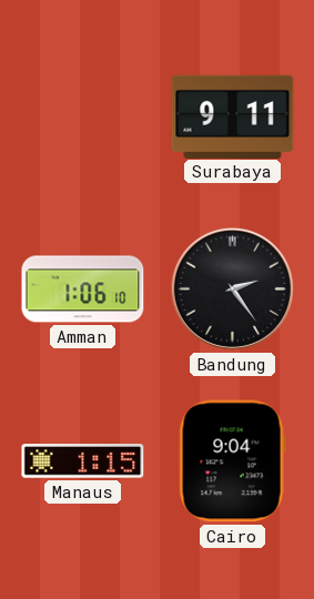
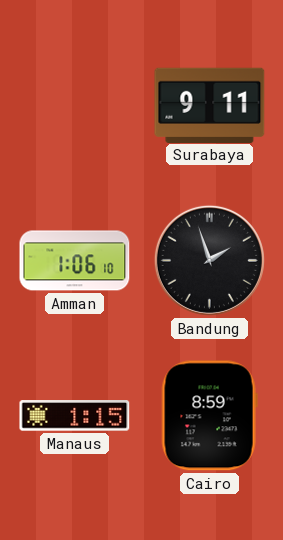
Bandung: 2:24 -> 1:57 (209, 260)
Cairo: 9:04 -> 8:59 (209, 416)
